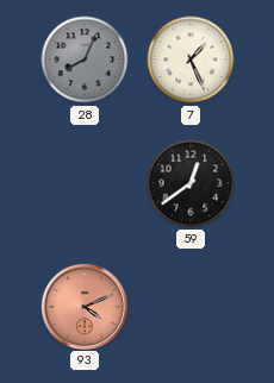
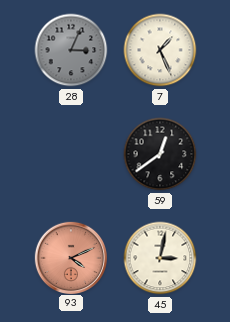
28: 8:04 -> 3:04 (71, 50)
45: none -> 3:02 (160, 258)
